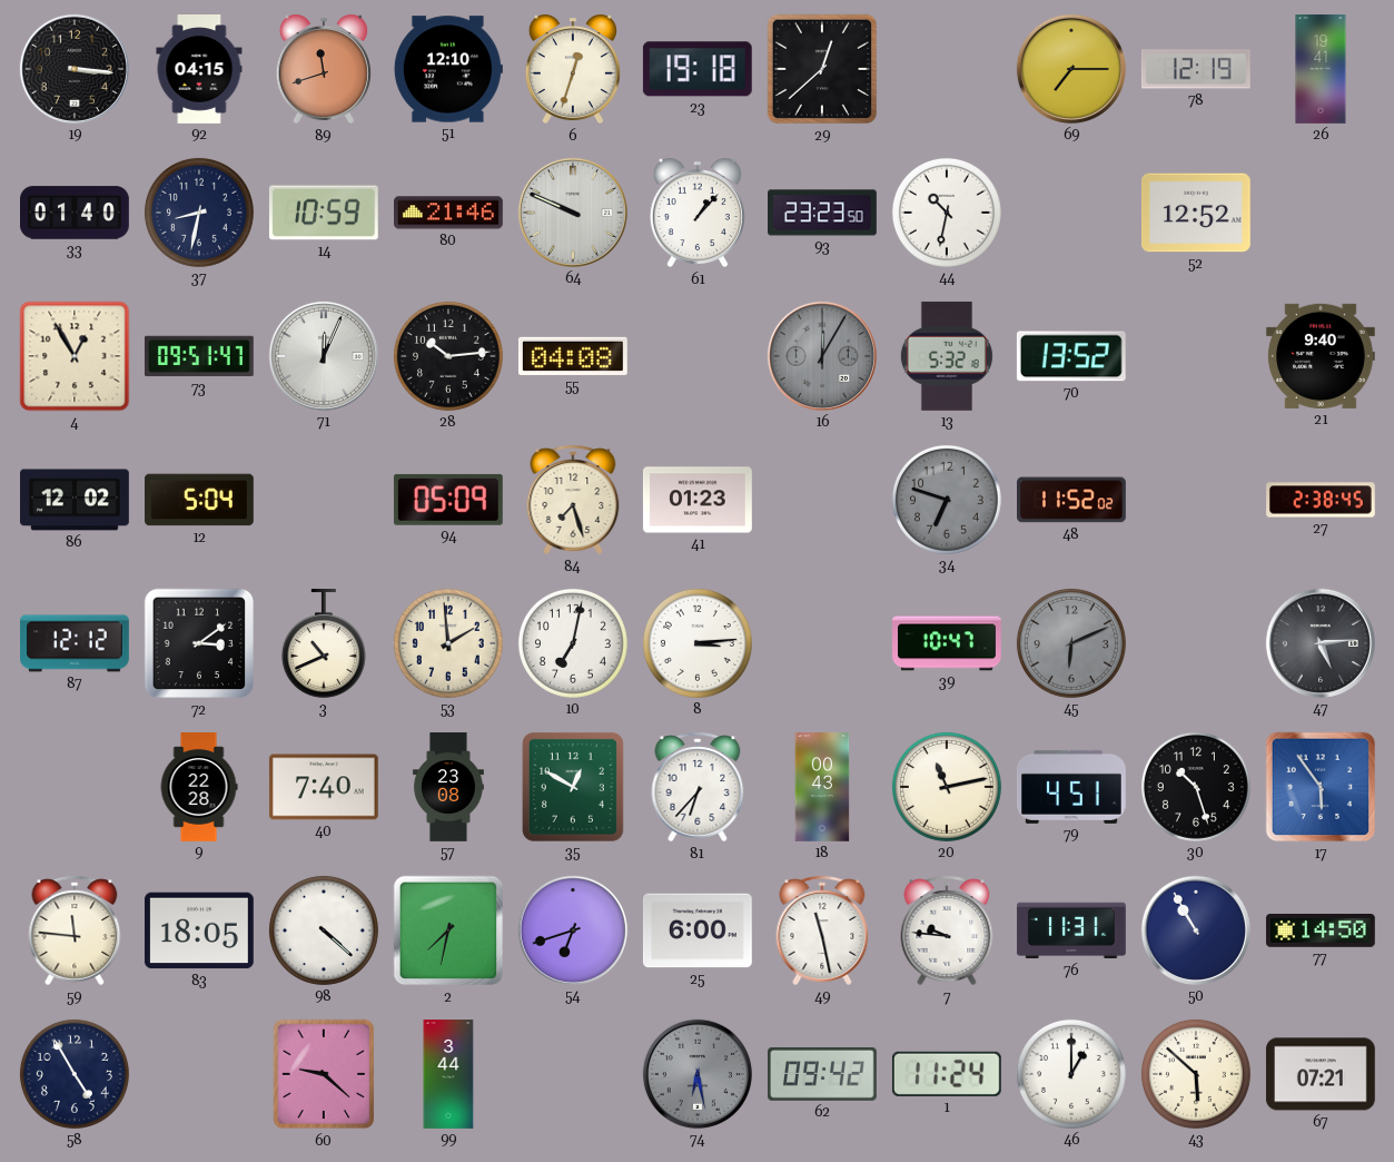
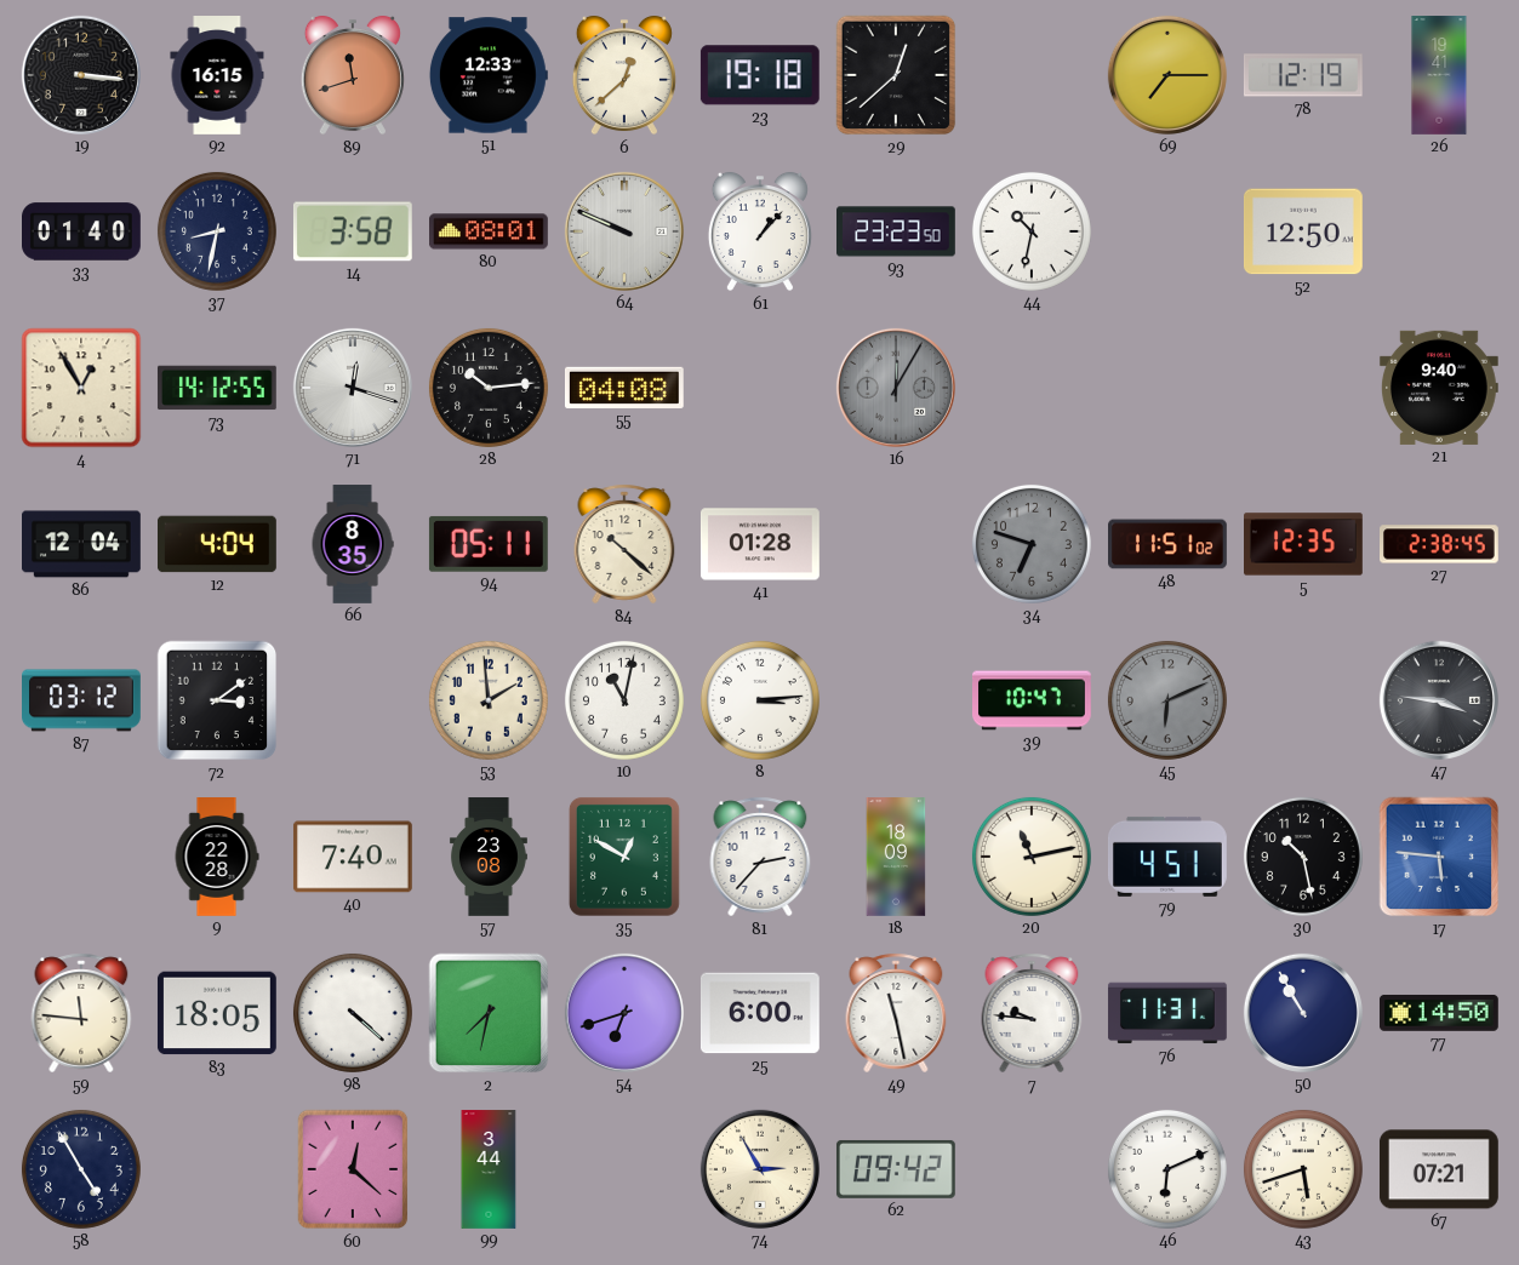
92: 04:15 -> 16:15 (217, 76)
51: 12:10 -> 12:33 (489, 75)
6: 12:33 -> 12:38 (624, 75)
14: 10:59 -> 3:58 (353, 231)
80: 21:46 -> 08:01 (490, 231)
52: 12:52 -> 12:50 (1303, 231)
73: 09:51 -> 14:12 (217, 388)
71: 12:04 -> 12:18 (353, 388)
13: 5:32 -> none (947, 356)
70: 13:52 -> none (1071, 356)
86: 12:02 -> 12:04 (82, 544)
12: 5:04 -> 4:04 (218, 544)
66: none -> 8:35 (353, 544)
94: 05:09 -> 05:11 (489, 544)
84: 7:27 -> 10:22 (624, 544)
41: 01:23 -> 01:28 (760, 544)
48: 11:52 -> 11:51 (1169, 544)
5: none -> 12:35 (1304, 544)
87: 12:12 -> 03:12 (82, 700)
3: 10:41 -> none (324, 644)
10: 7:02 -> 11:02 (624, 700)
47: 5:14 -> 3:46 (1439, 700)
81: 6:37 -> 2:37 (760, 857)
18: 00:43 -> 18:09 (896, 858)
30: 10:27 -> 10:28 (1303, 857)
17: 5:54 -> 5:46 (1439, 857)
60: 9:22 -> 12:22 (353, 1169)
74: 6:28 -> 2:55 (760, 1169)
74 dial: grey -> cream (760, 1169)
1: 11:24 -> none (947, 1074)
46: 1:00 -> 6:11 (1167, 1169)
43: 5:52 -> 5:42 (1303, 1169)
